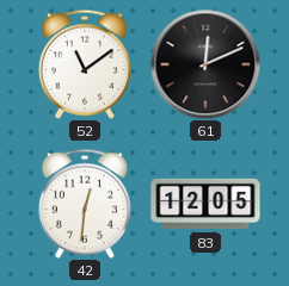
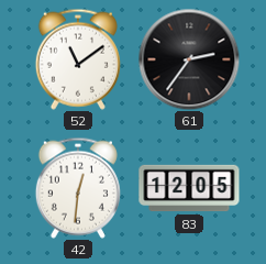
61: 12:11 -> 2:36 (189, 59)
